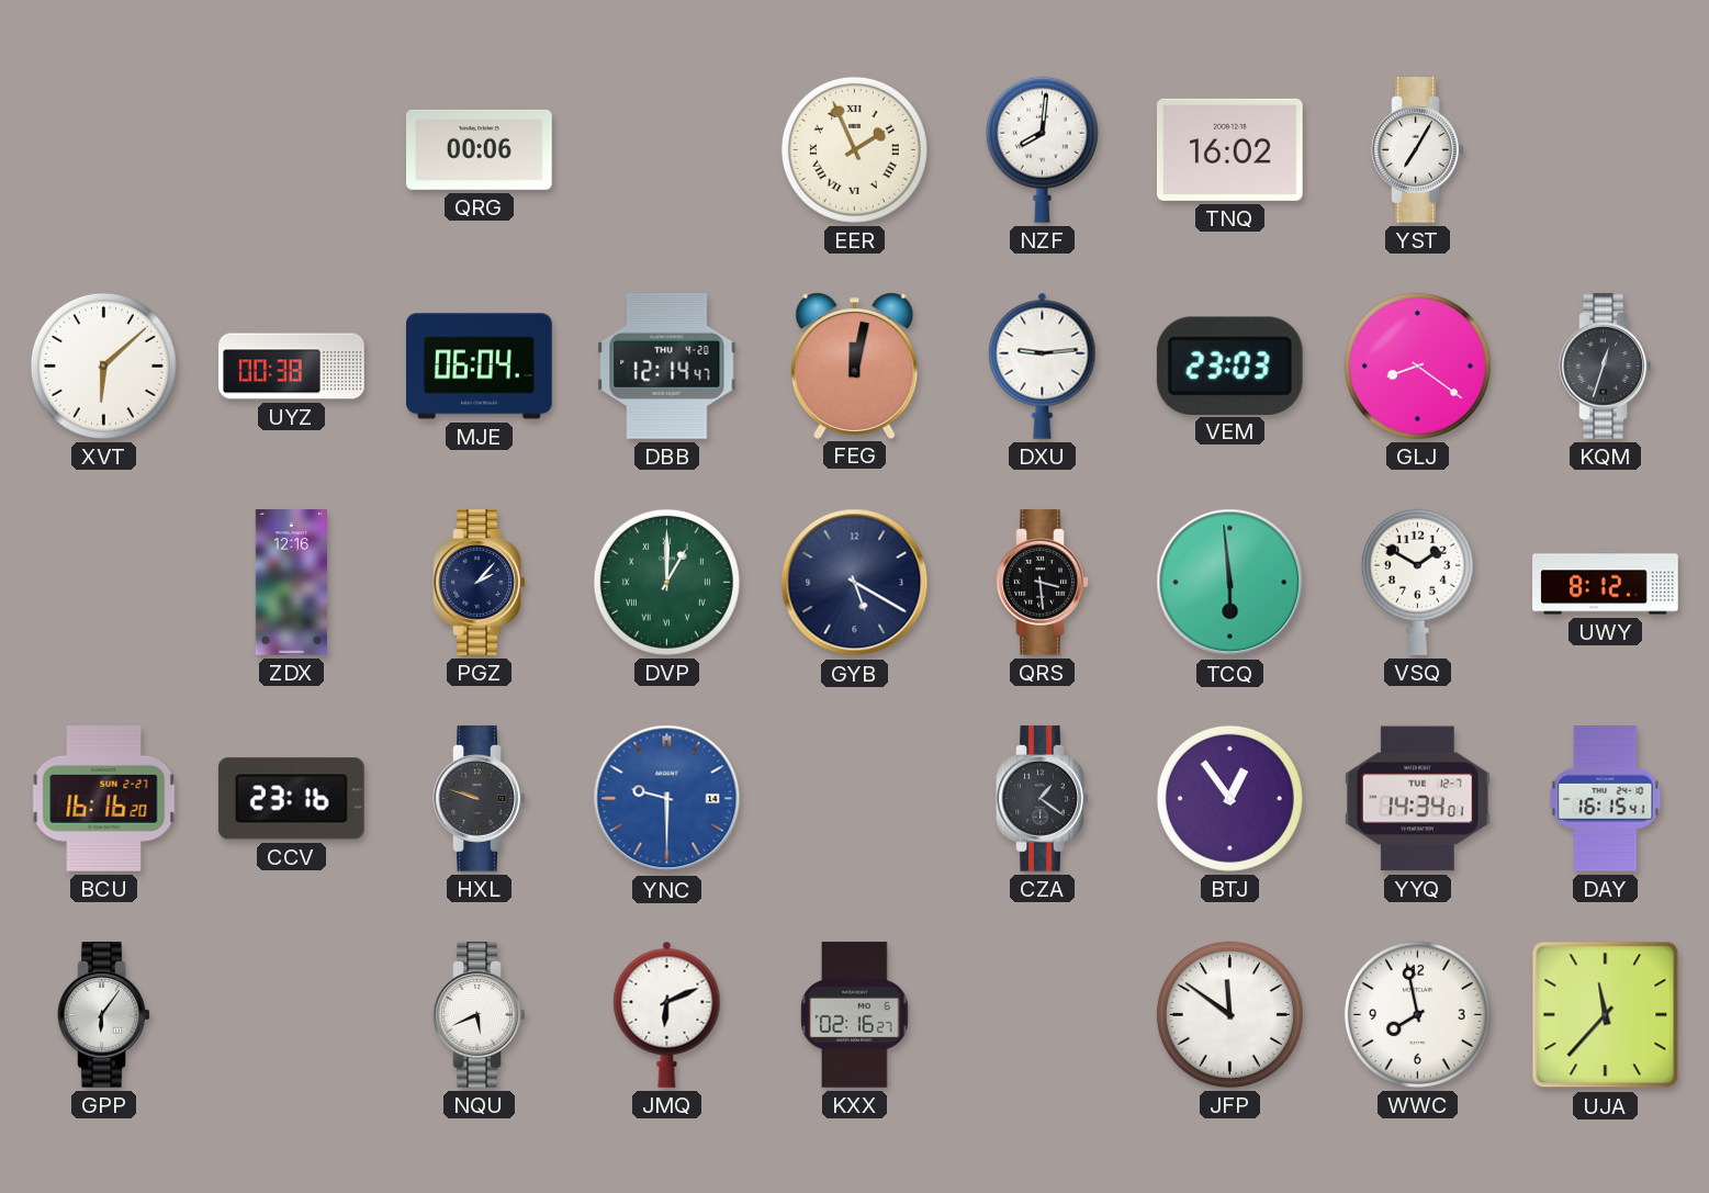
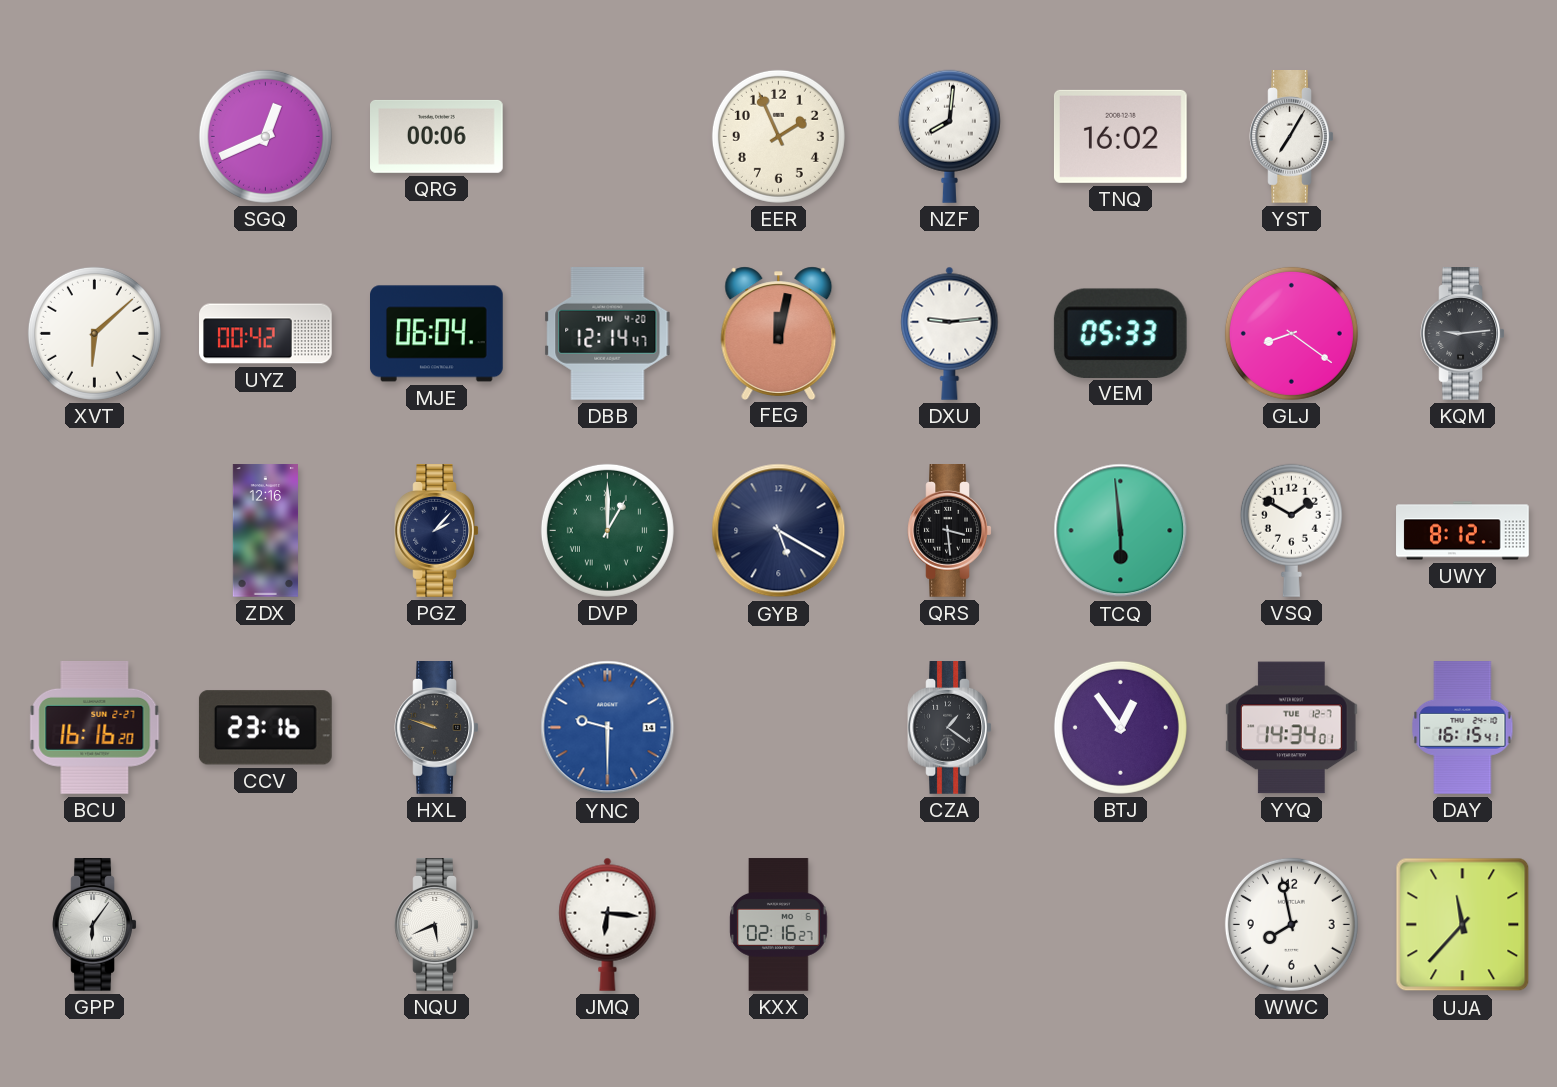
SGQ: none -> 12:41 (265, 136)
EER numerals: Roman -> Arabic (778, 136)
UYZ: 00:38 -> 00:42 (266, 334)
VEM: 23:03 -> 05:33 (1120, 333)
KQM: 12:33 -> 9:14 (1463, 334)
JMQ: 6:11 -> 6:16 (608, 924)
JFP: 11:51 -> none (1229, 1014)
